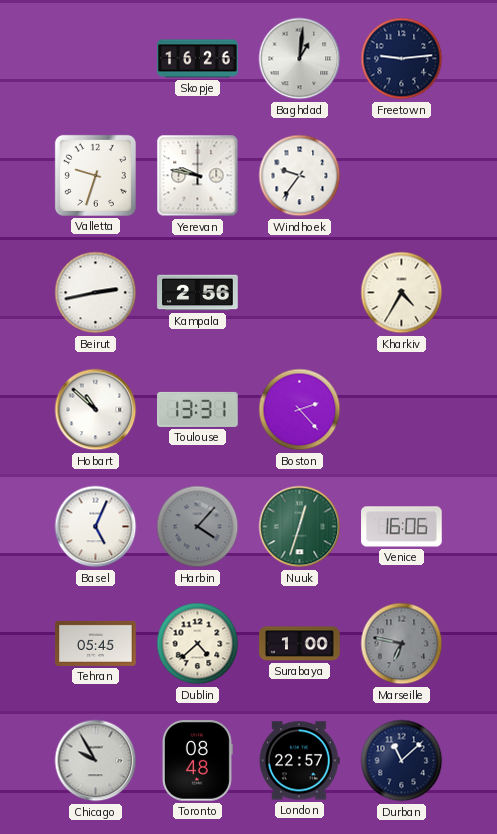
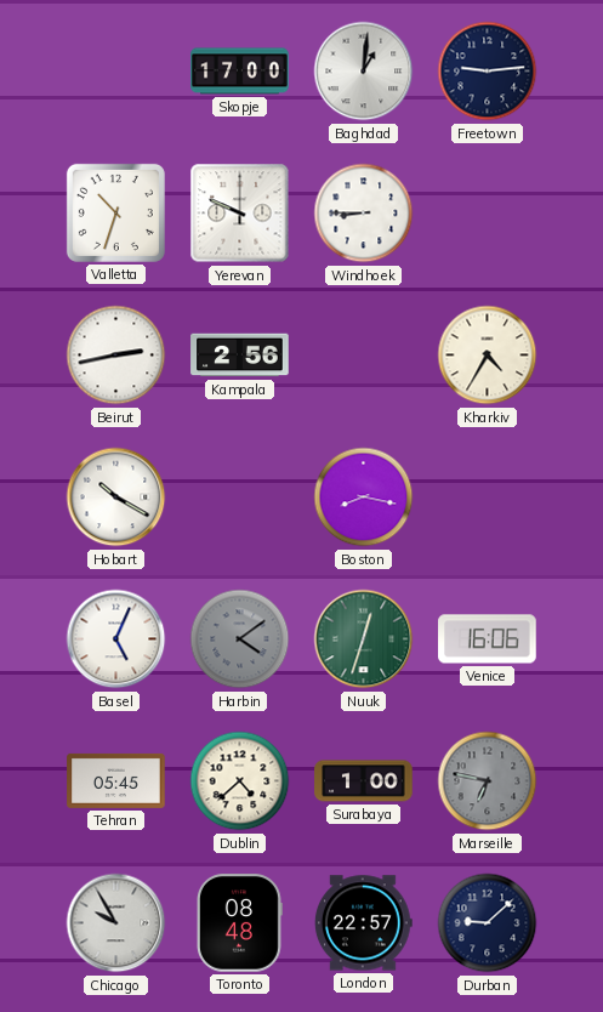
Skopje: 16:26 -> 17:00 (240, 72)
Valletta: 9:33 -> 10:33 (115, 212)
Yerevan: 9:47 -> 9:49 (240, 214)
Windhoek: 9:36 -> 8:45 (364, 214)
Hobart: 10:52 -> 10:20 (116, 498)
Toulouse: 13:31 -> none (198, 409)
Boston: 2:23 -> 8:17 (364, 498)
Harbin: 4:07 -> 4:09 (240, 639)
Durban: 11:08 -> 9:08 (488, 923)
